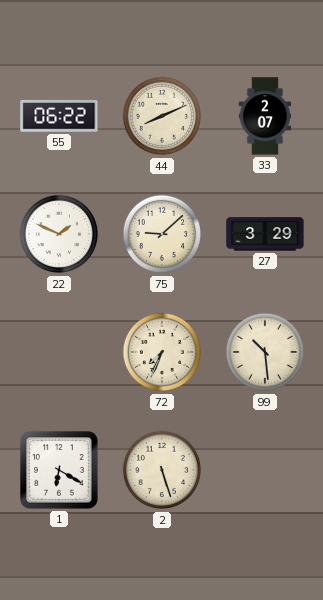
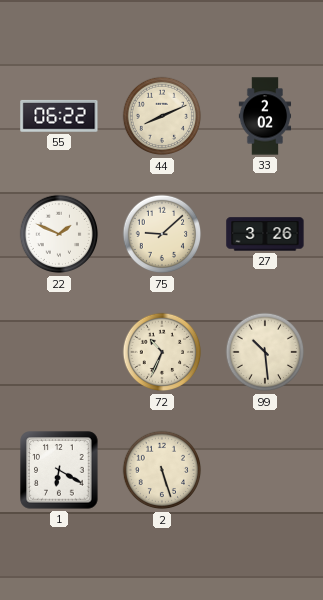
33: 2:07 -> 2:02 (265, 116)
27: 3:29 -> 3:26 (265, 234)
72: 7:34 -> 10:34 (162, 352)
